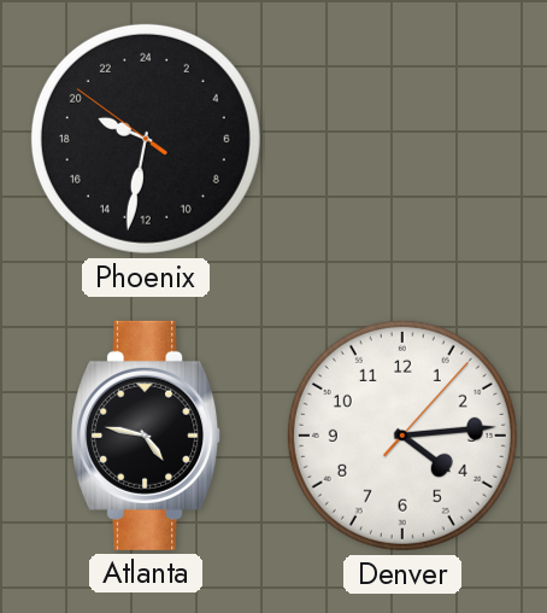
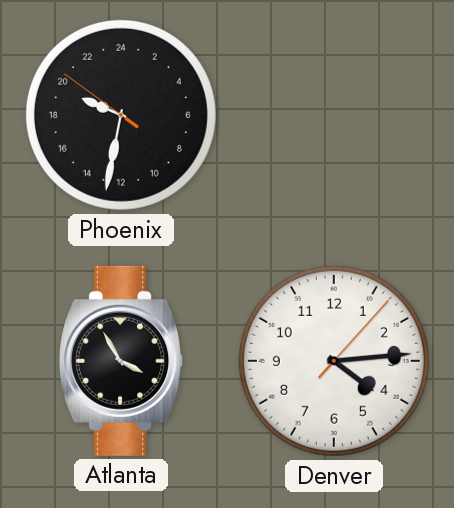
Atlanta: 4:47 -> 3:55 (122, 361)
